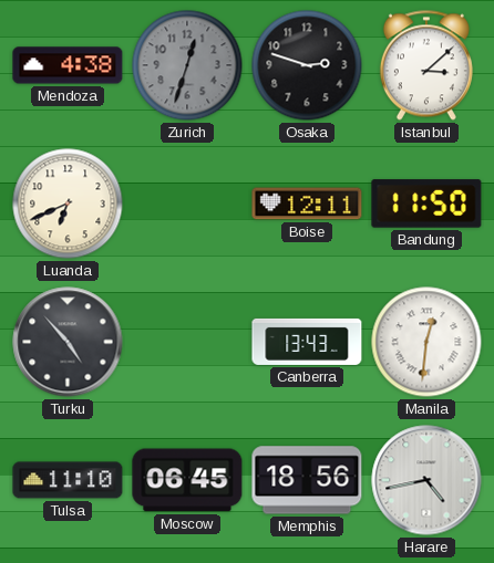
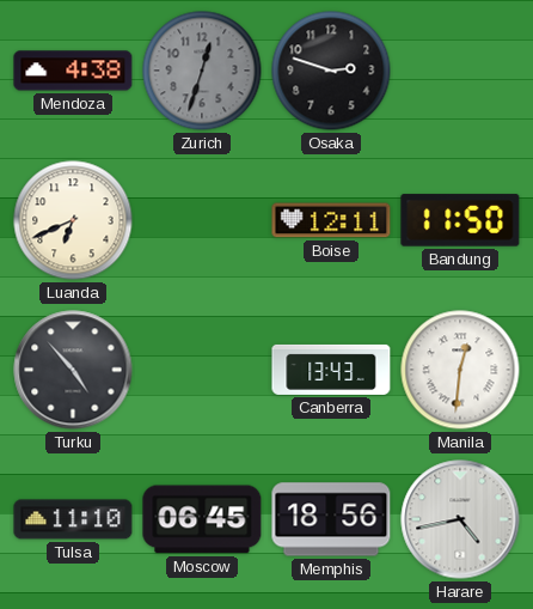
Istanbul: 3:08 -> none (426, 65)
